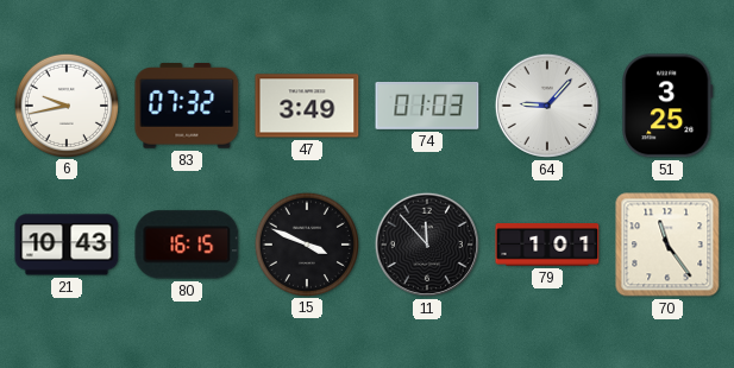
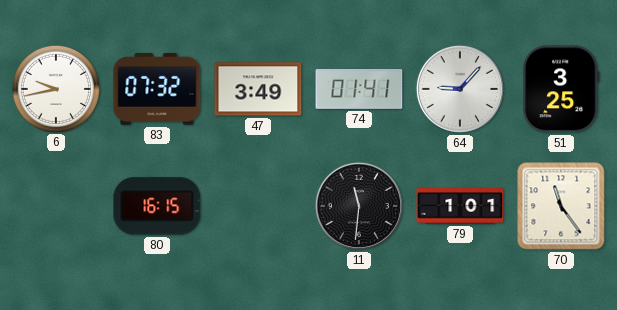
74: 01:03 -> 01:41 (359, 89)
21: 10:43 -> none (67, 245)
15: 3:49 -> none (306, 243)
11: 11:53 -> 11:31 (359, 206)
